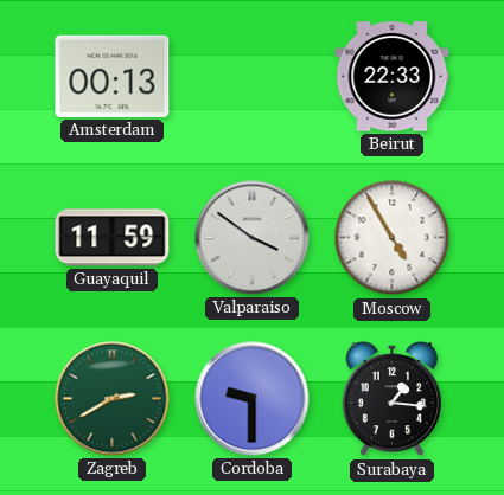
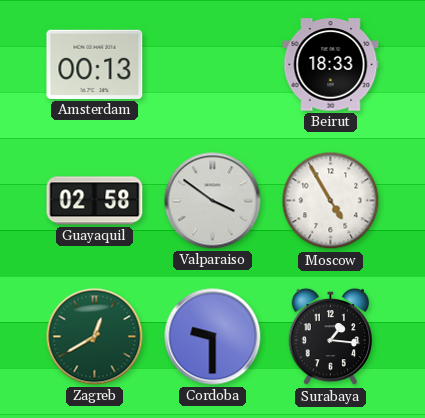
Beirut: 22:33 -> 18:33 (331, 65)
Guayaquil: 11:59 -> 02:58 (95, 201)
Zagreb: 2:40 -> 12:40 (95, 337)
